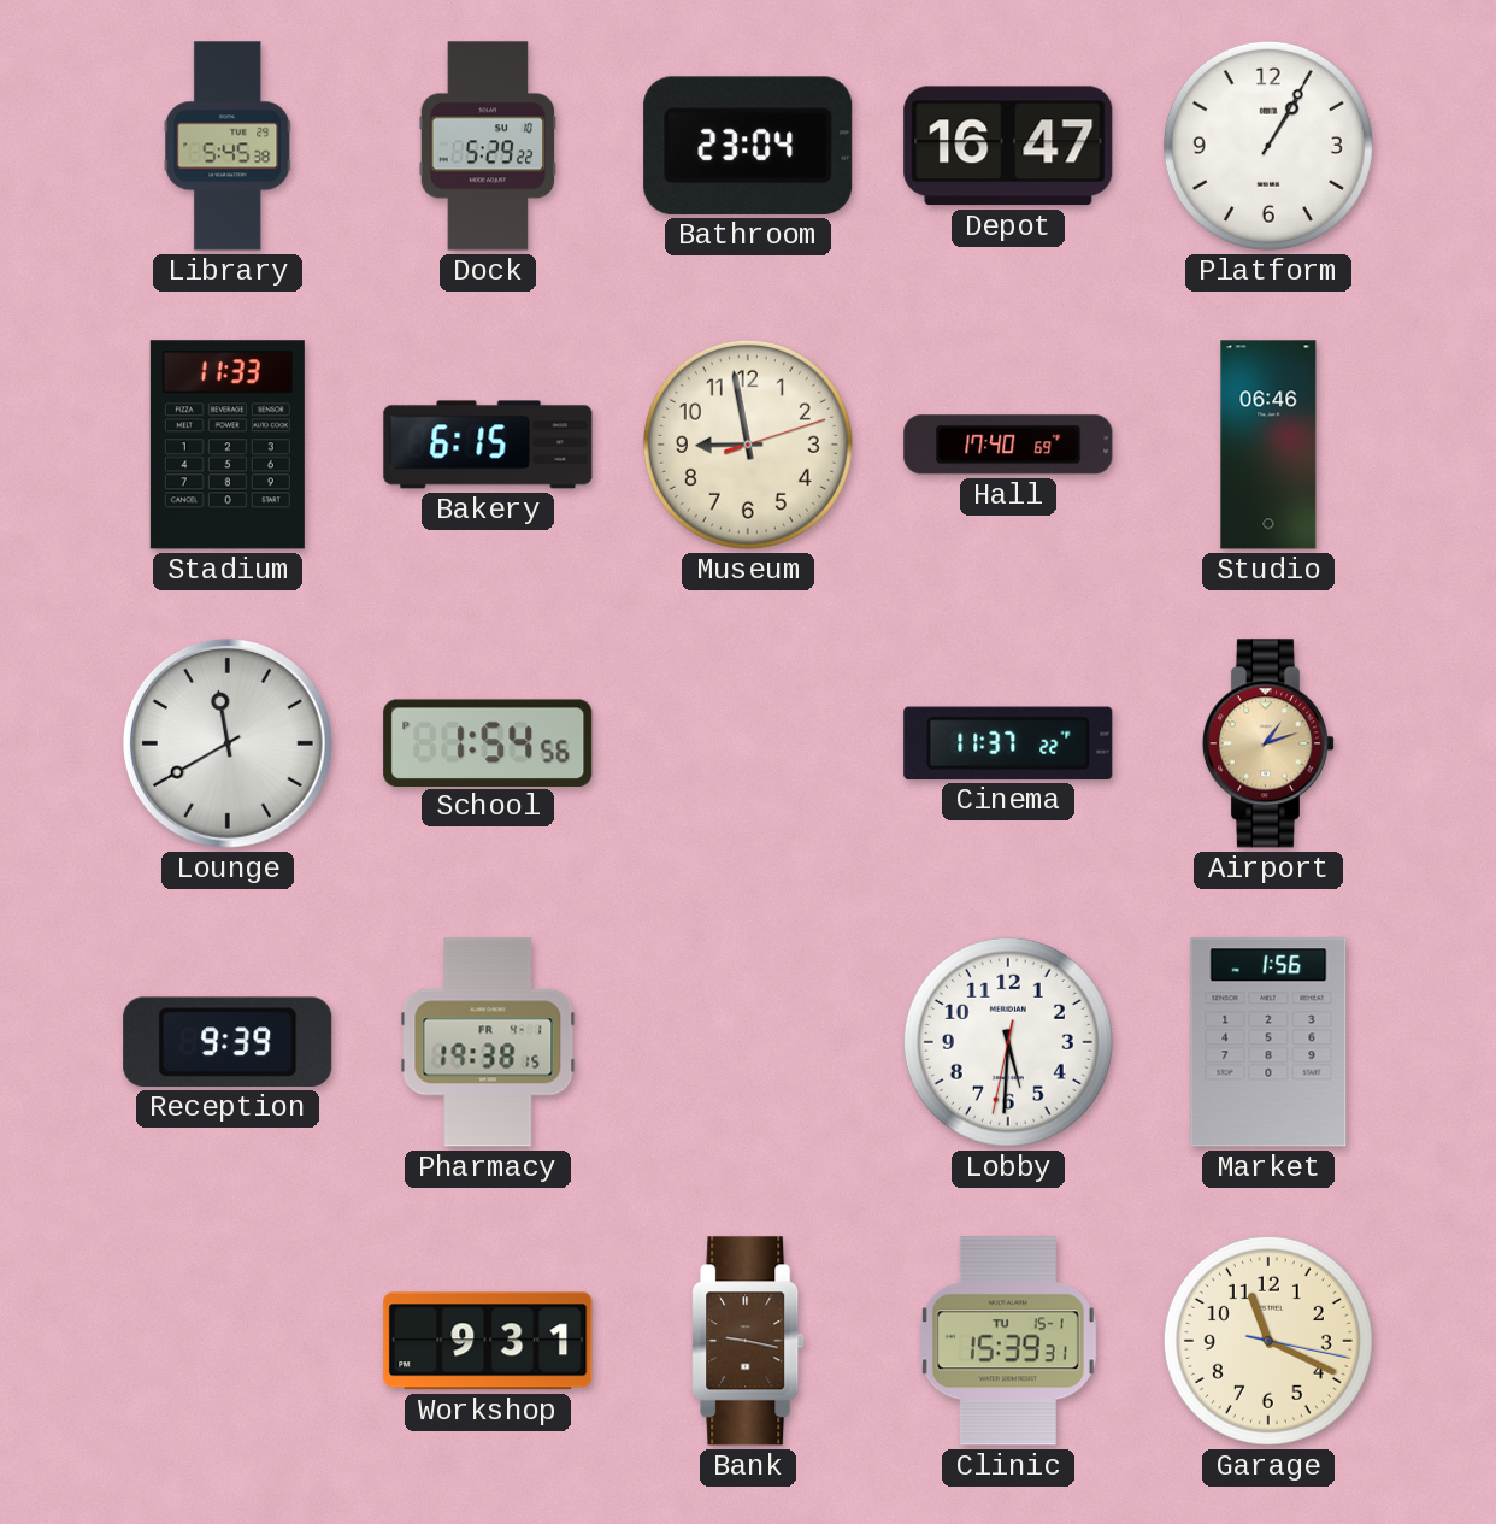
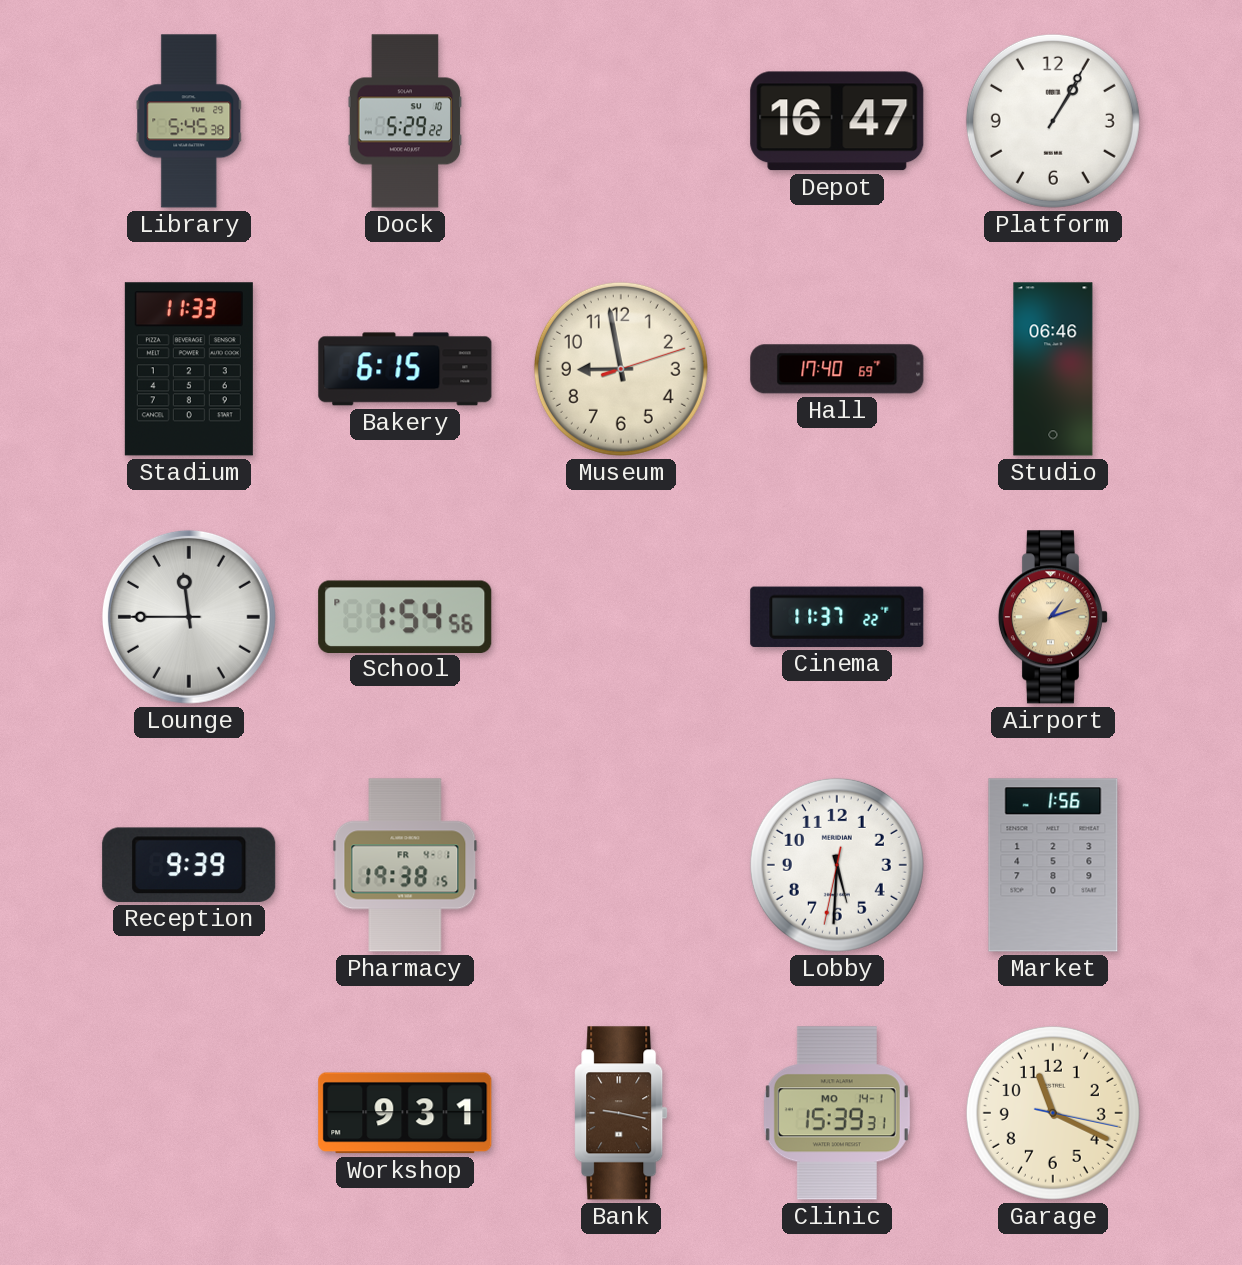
Bathroom: 23:04 -> none (748, 146)
Lounge: 11:40 -> 11:45 (189, 617)
Clinic date: TU 15-1 -> MO 14-1 (837, 1113)
